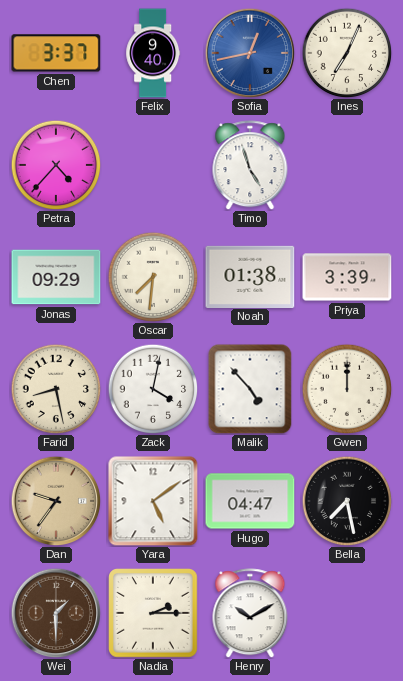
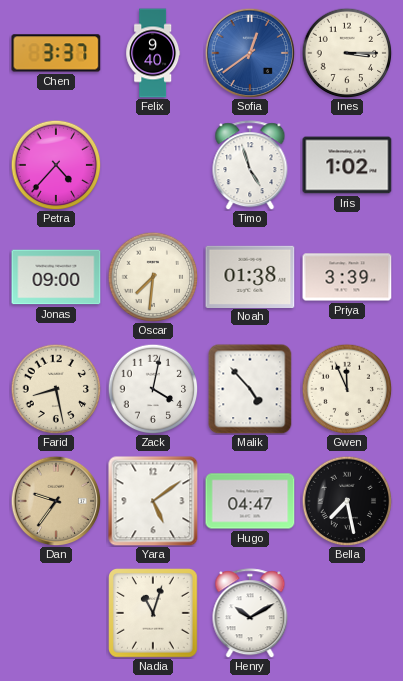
Sofia: 12:43 -> 12:39 (250, 53)
Ines: 7:04 -> 3:15 (347, 53)
Iris: none -> 1:02 (347, 165)
Jonas: 09:29 -> 09:00 (56, 277)
Gwen: 12:00 -> 11:56 (347, 389)
Wei: 1:30 -> none (56, 613)
Nadia: 2:15 -> 11:03 (154, 614)
